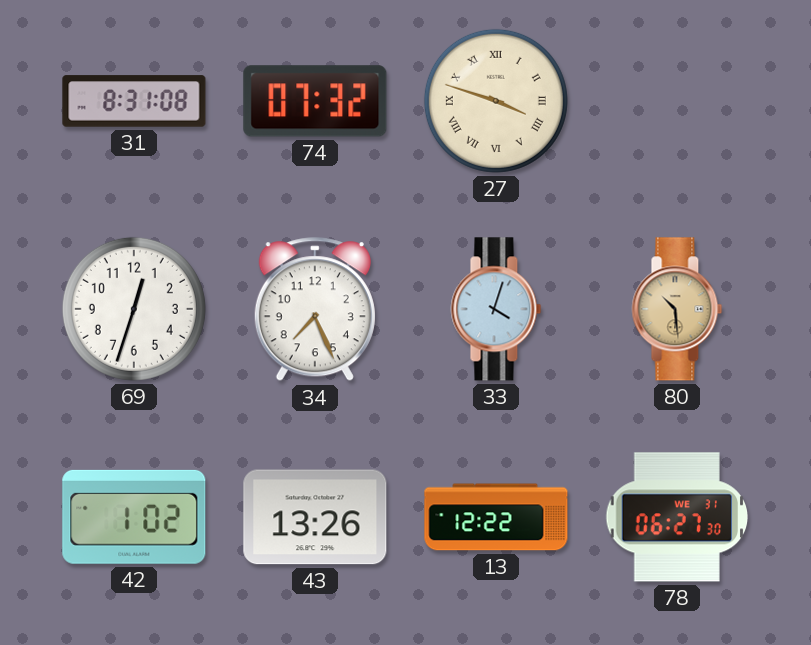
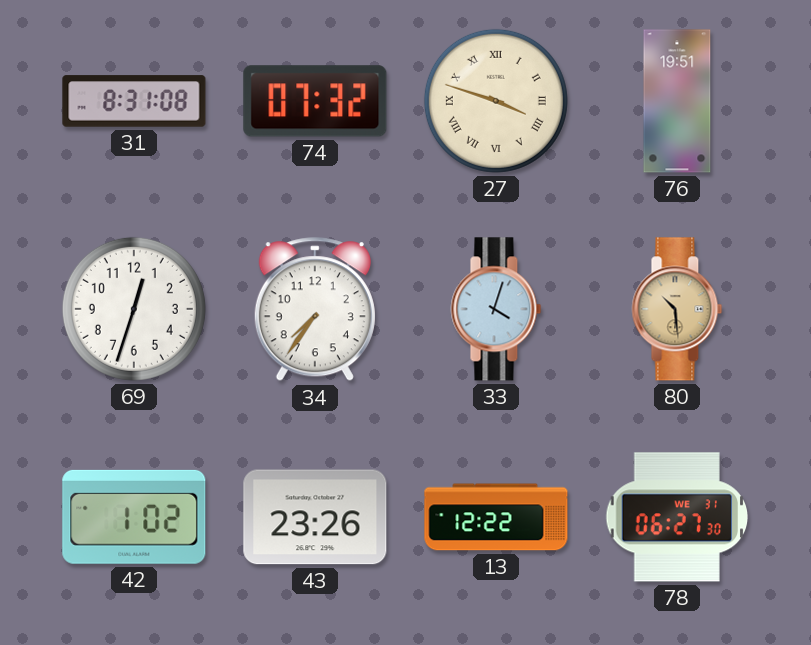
76: none -> 19:51 (677, 101)
34: 7:26 -> 7:36 (315, 310)
43: 13:26 -> 23:26 (315, 517)
